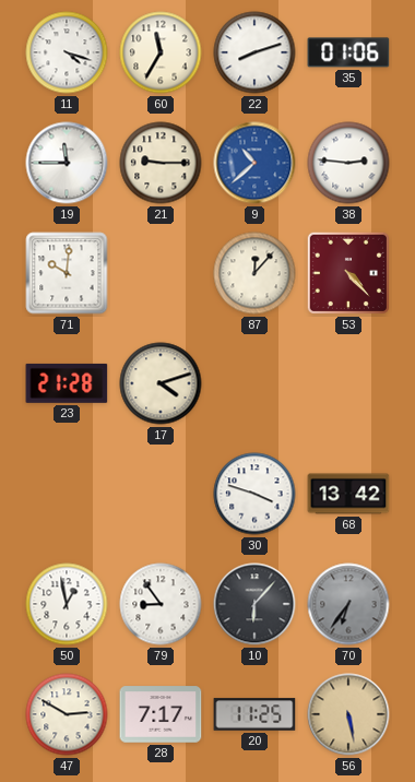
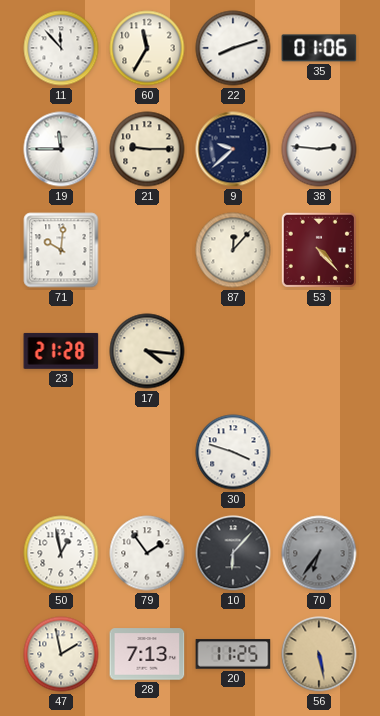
11: 4:18 -> 11:53 (61, 48)
9: 10:38 -> 9:38 (233, 149)
9 dial: blue -> navy (233, 149)
17: 4:12 -> 4:16 (147, 351)
68: 13:42 -> none (348, 494)
79: 8:54 -> 1:54 (147, 553)
47: 2:50 -> 1:58 (61, 654)
28: 7:17 -> 7:13 (147, 654)
